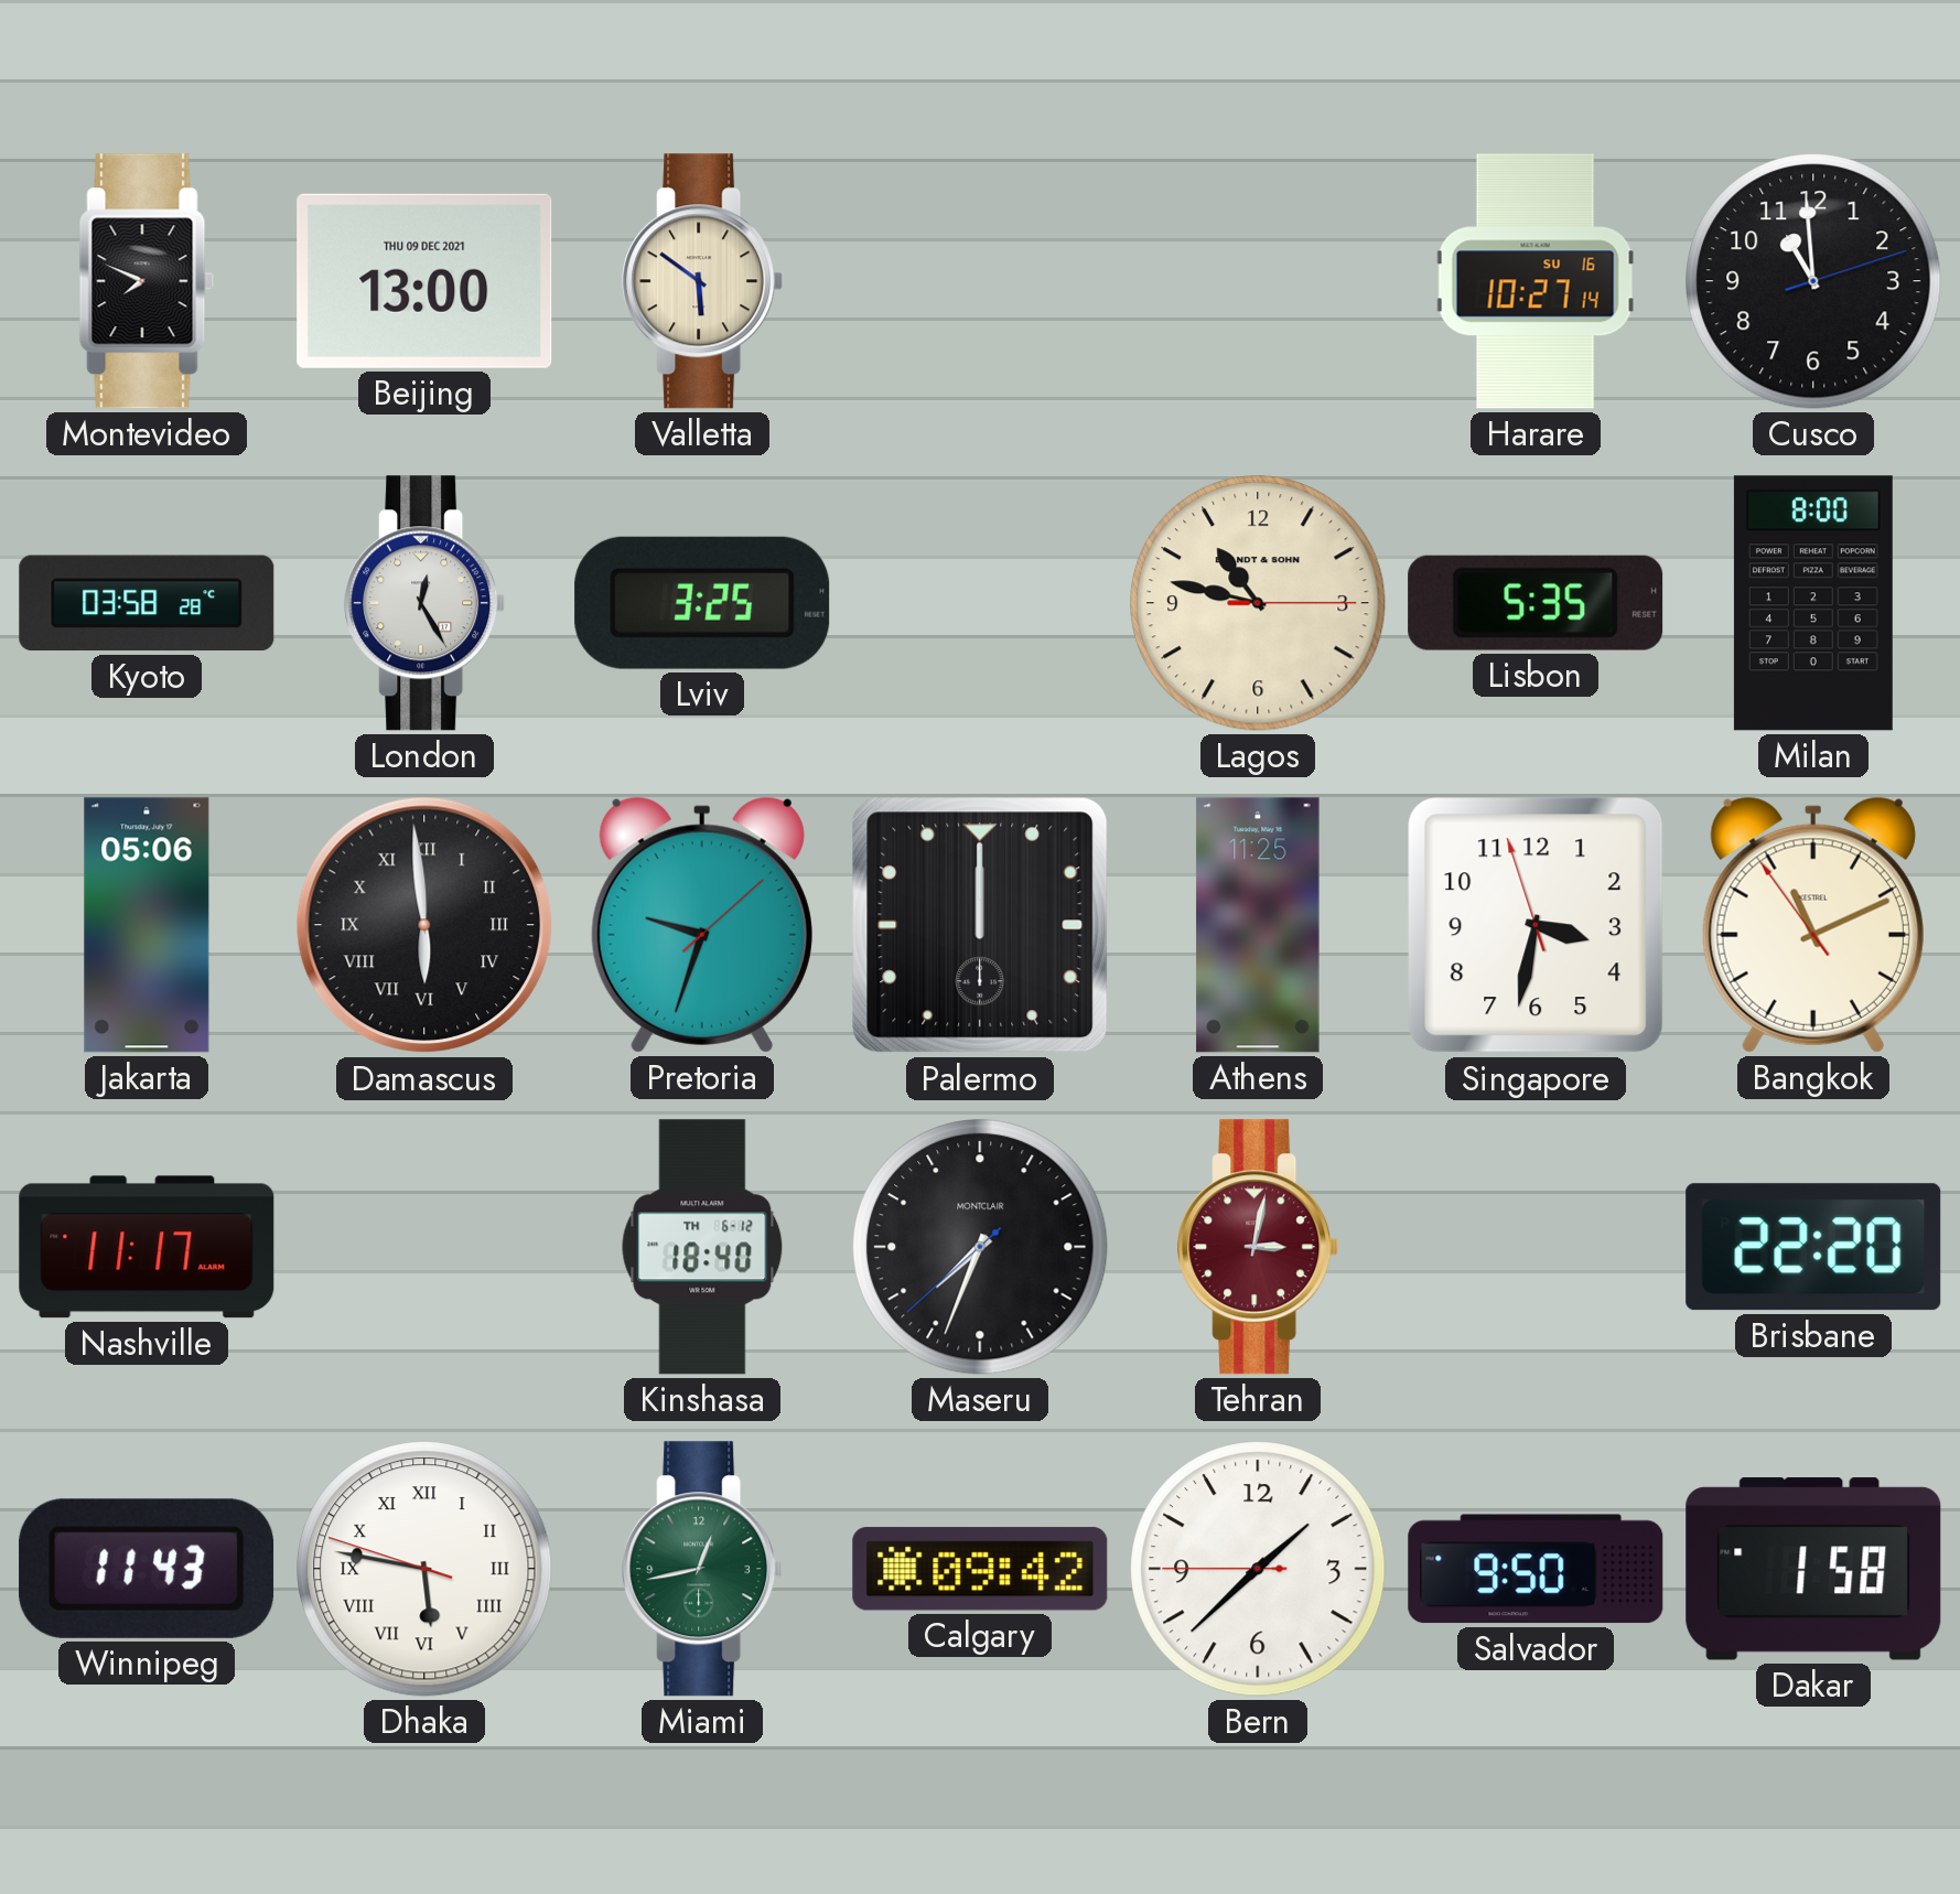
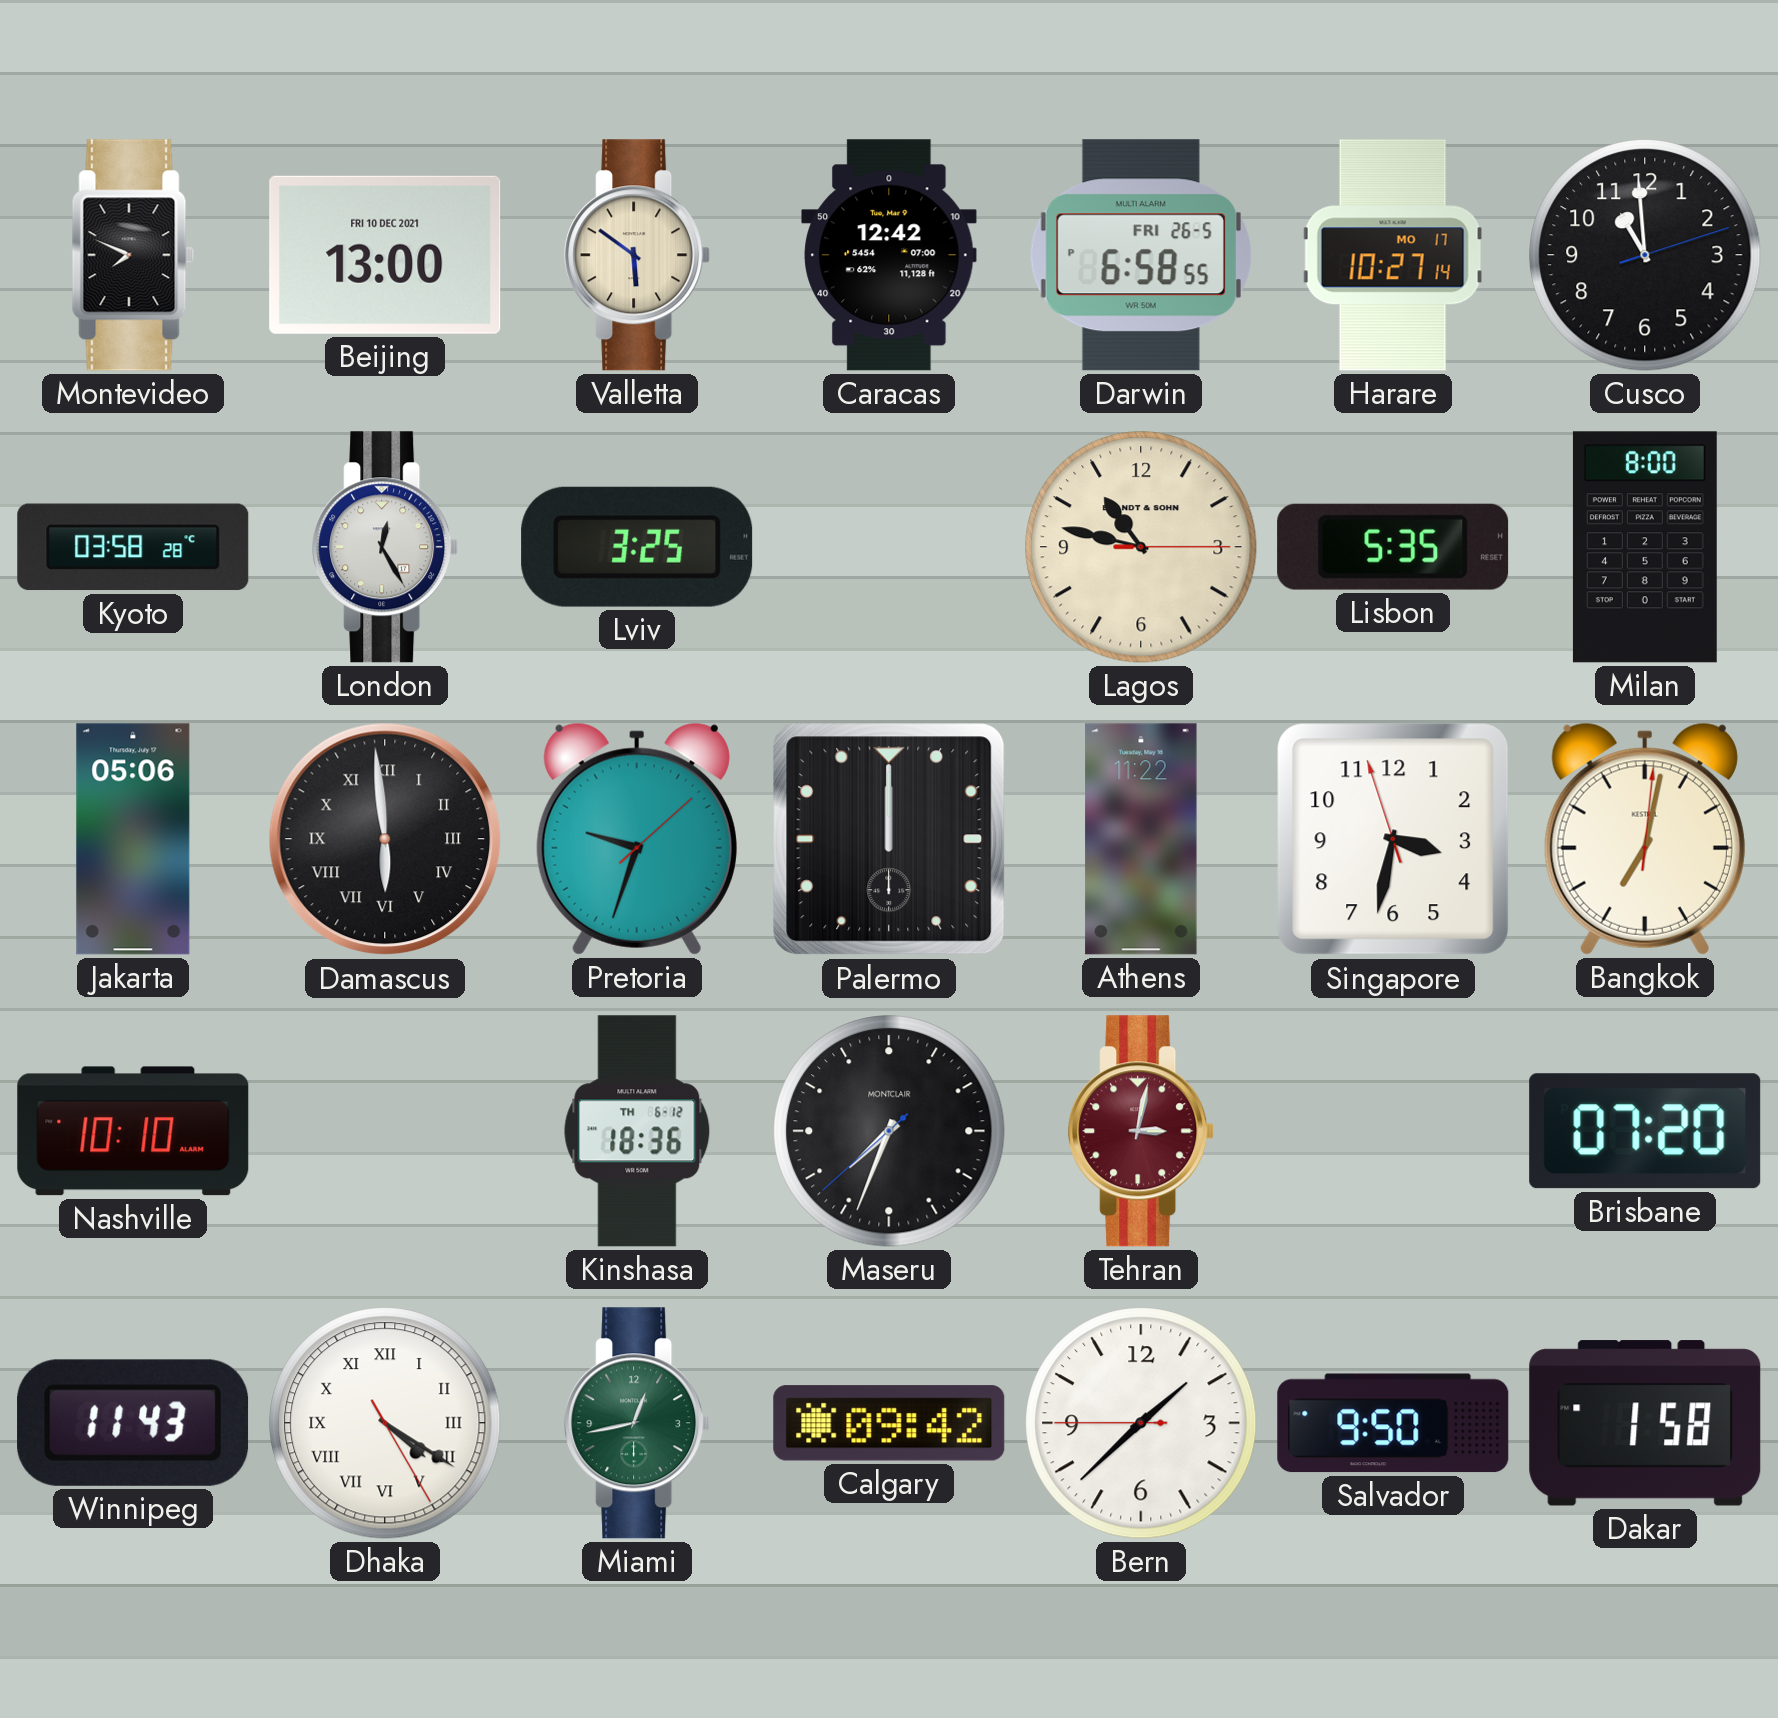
Beijing date: THU 09 DEC 2021 -> FRI 10 DEC 2021 (385, 255)
Caracas: none -> 12:42 (889, 255)
Darwin: none -> 6:58 (1141, 255)
Harare date: SU 16 -> MO 17 (1393, 255)
Athens: 11:25 -> 11:22 (1141, 839)
Bangkok: 11:10 -> 7:02 (1645, 839)
Nashville: 11:17 -> 10:10 (133, 1131)
Kinshasa: 18:40 -> 18:36 (637, 1131)
Brisbane: 22:20 -> 07:20 (1645, 1131)
Dhaka: 5:46 -> 4:20 (385, 1423)
